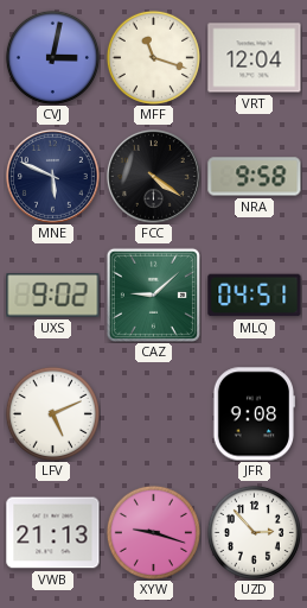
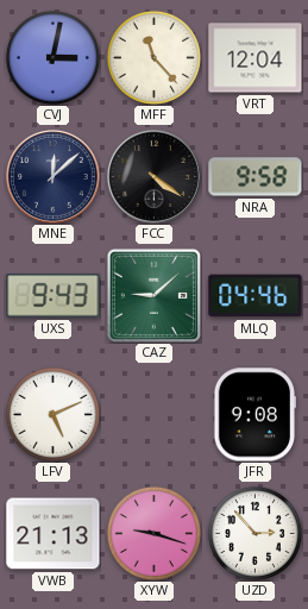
MFF: 11:18 -> 11:23 (153, 57)
MNE: 5:49 -> 12:08 (52, 176)
UXS: 9:02 -> 9:43 (54, 296)
MLQ: 04:51 -> 04:46 (256, 296)
